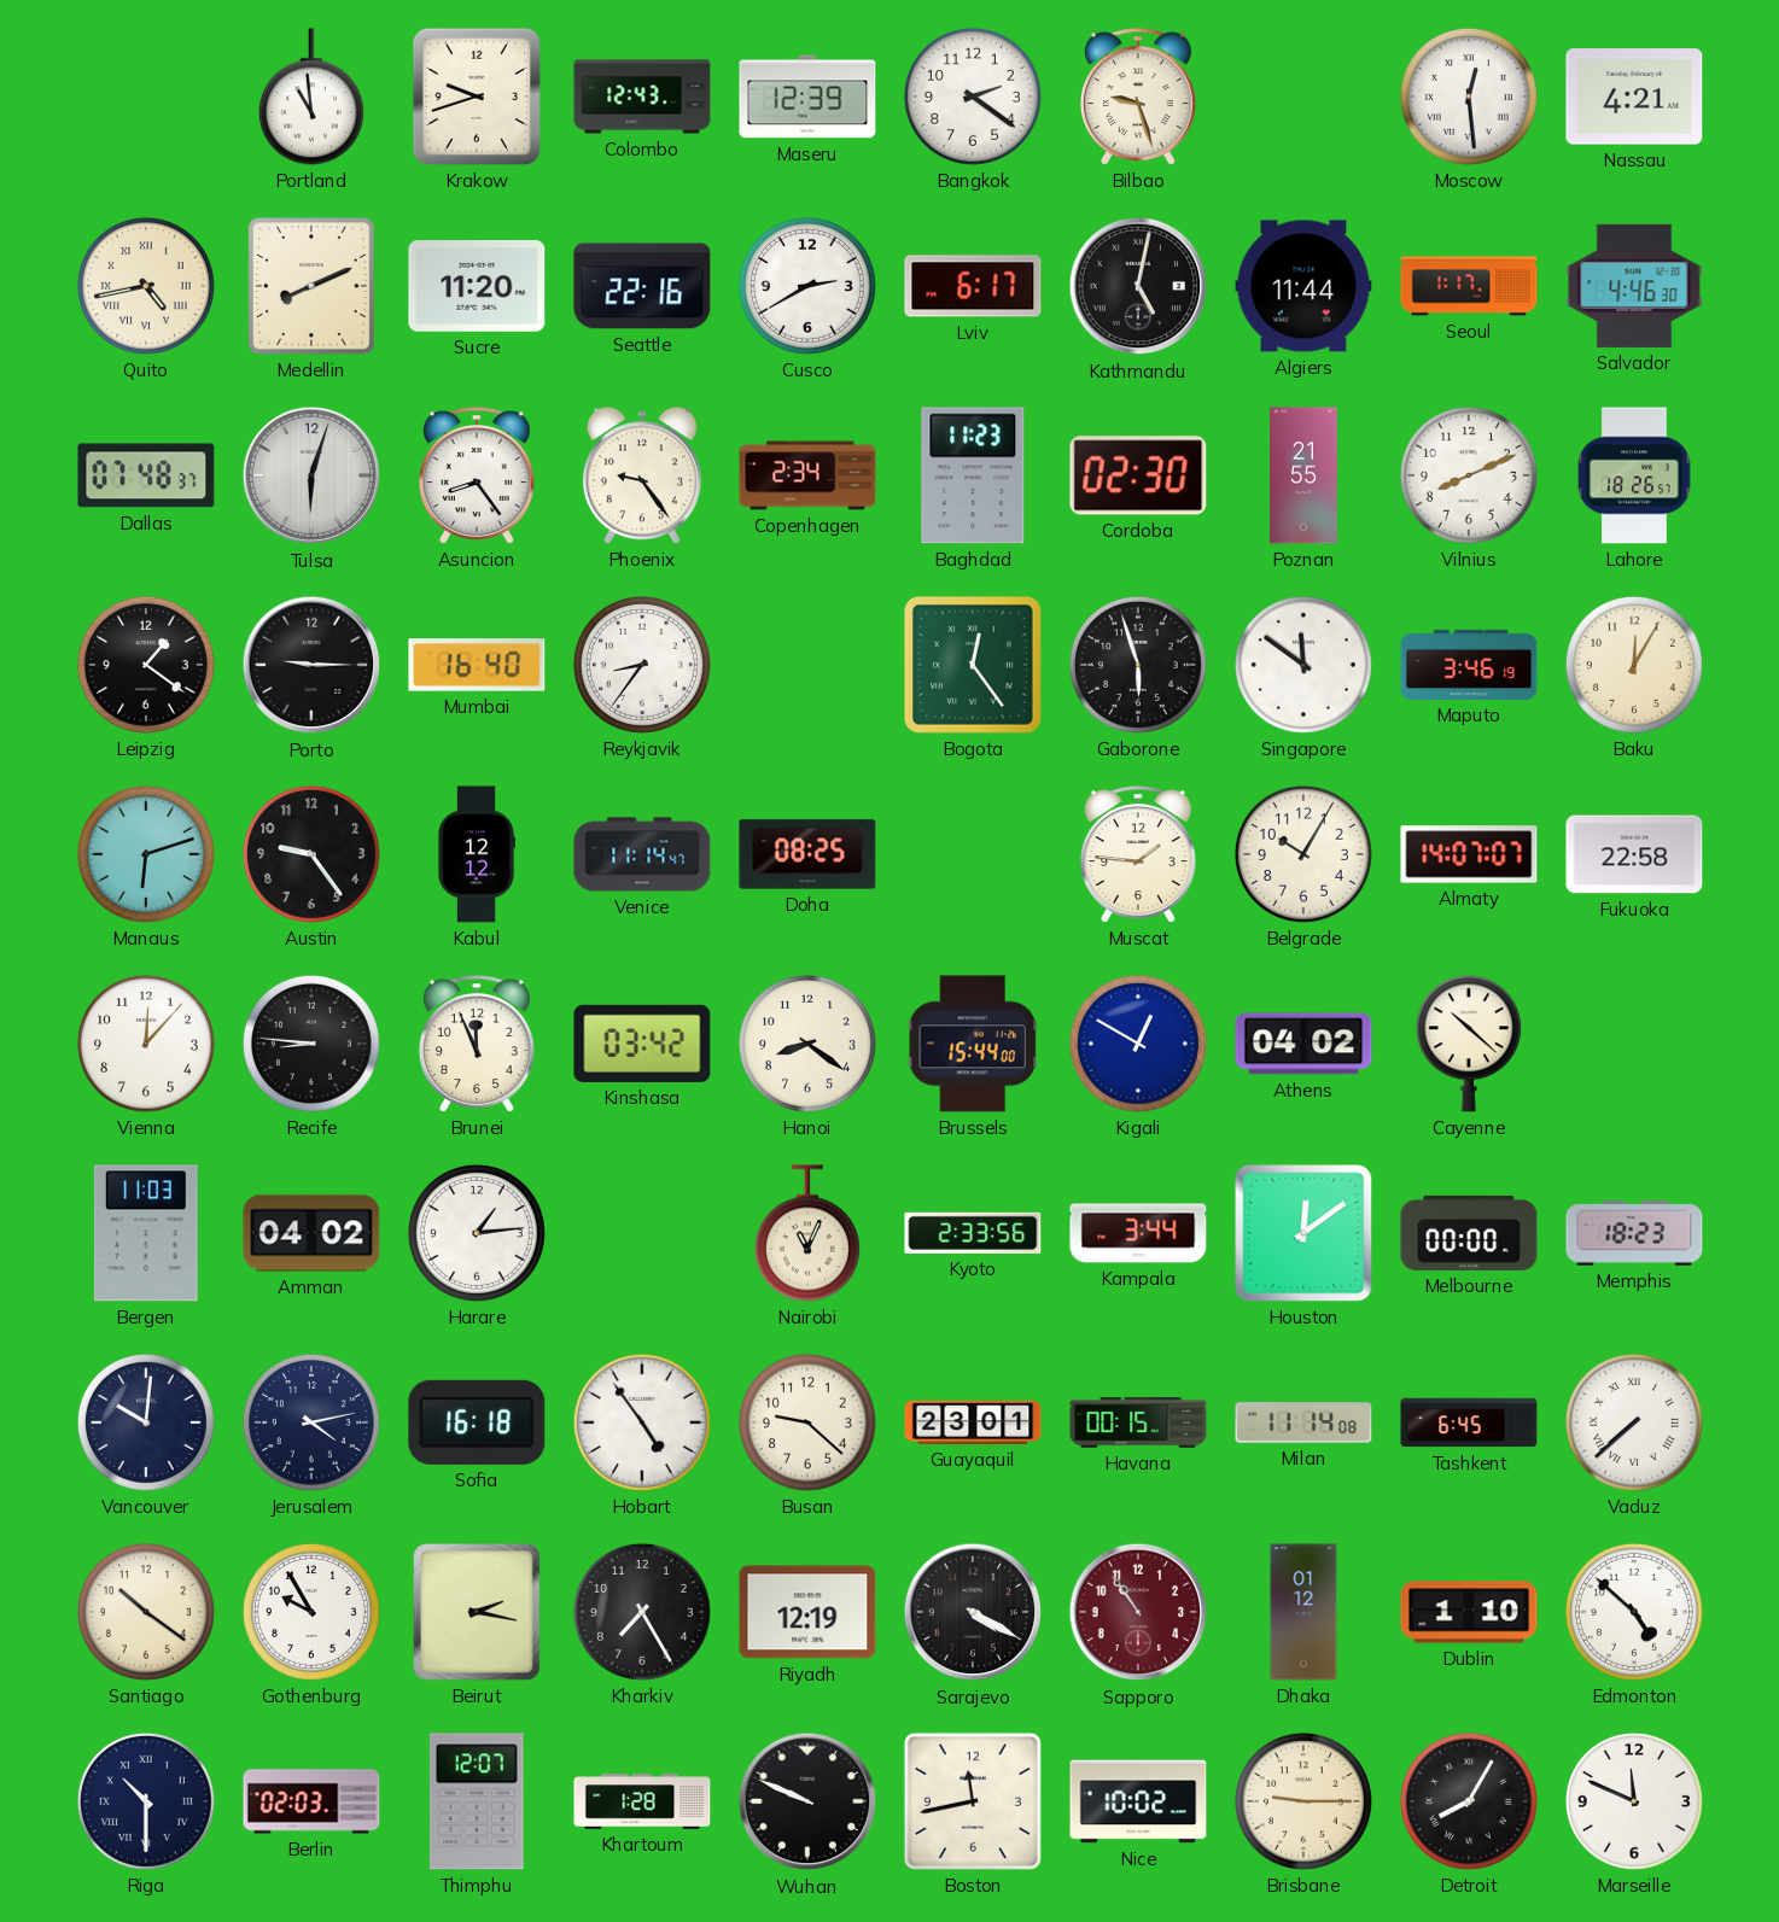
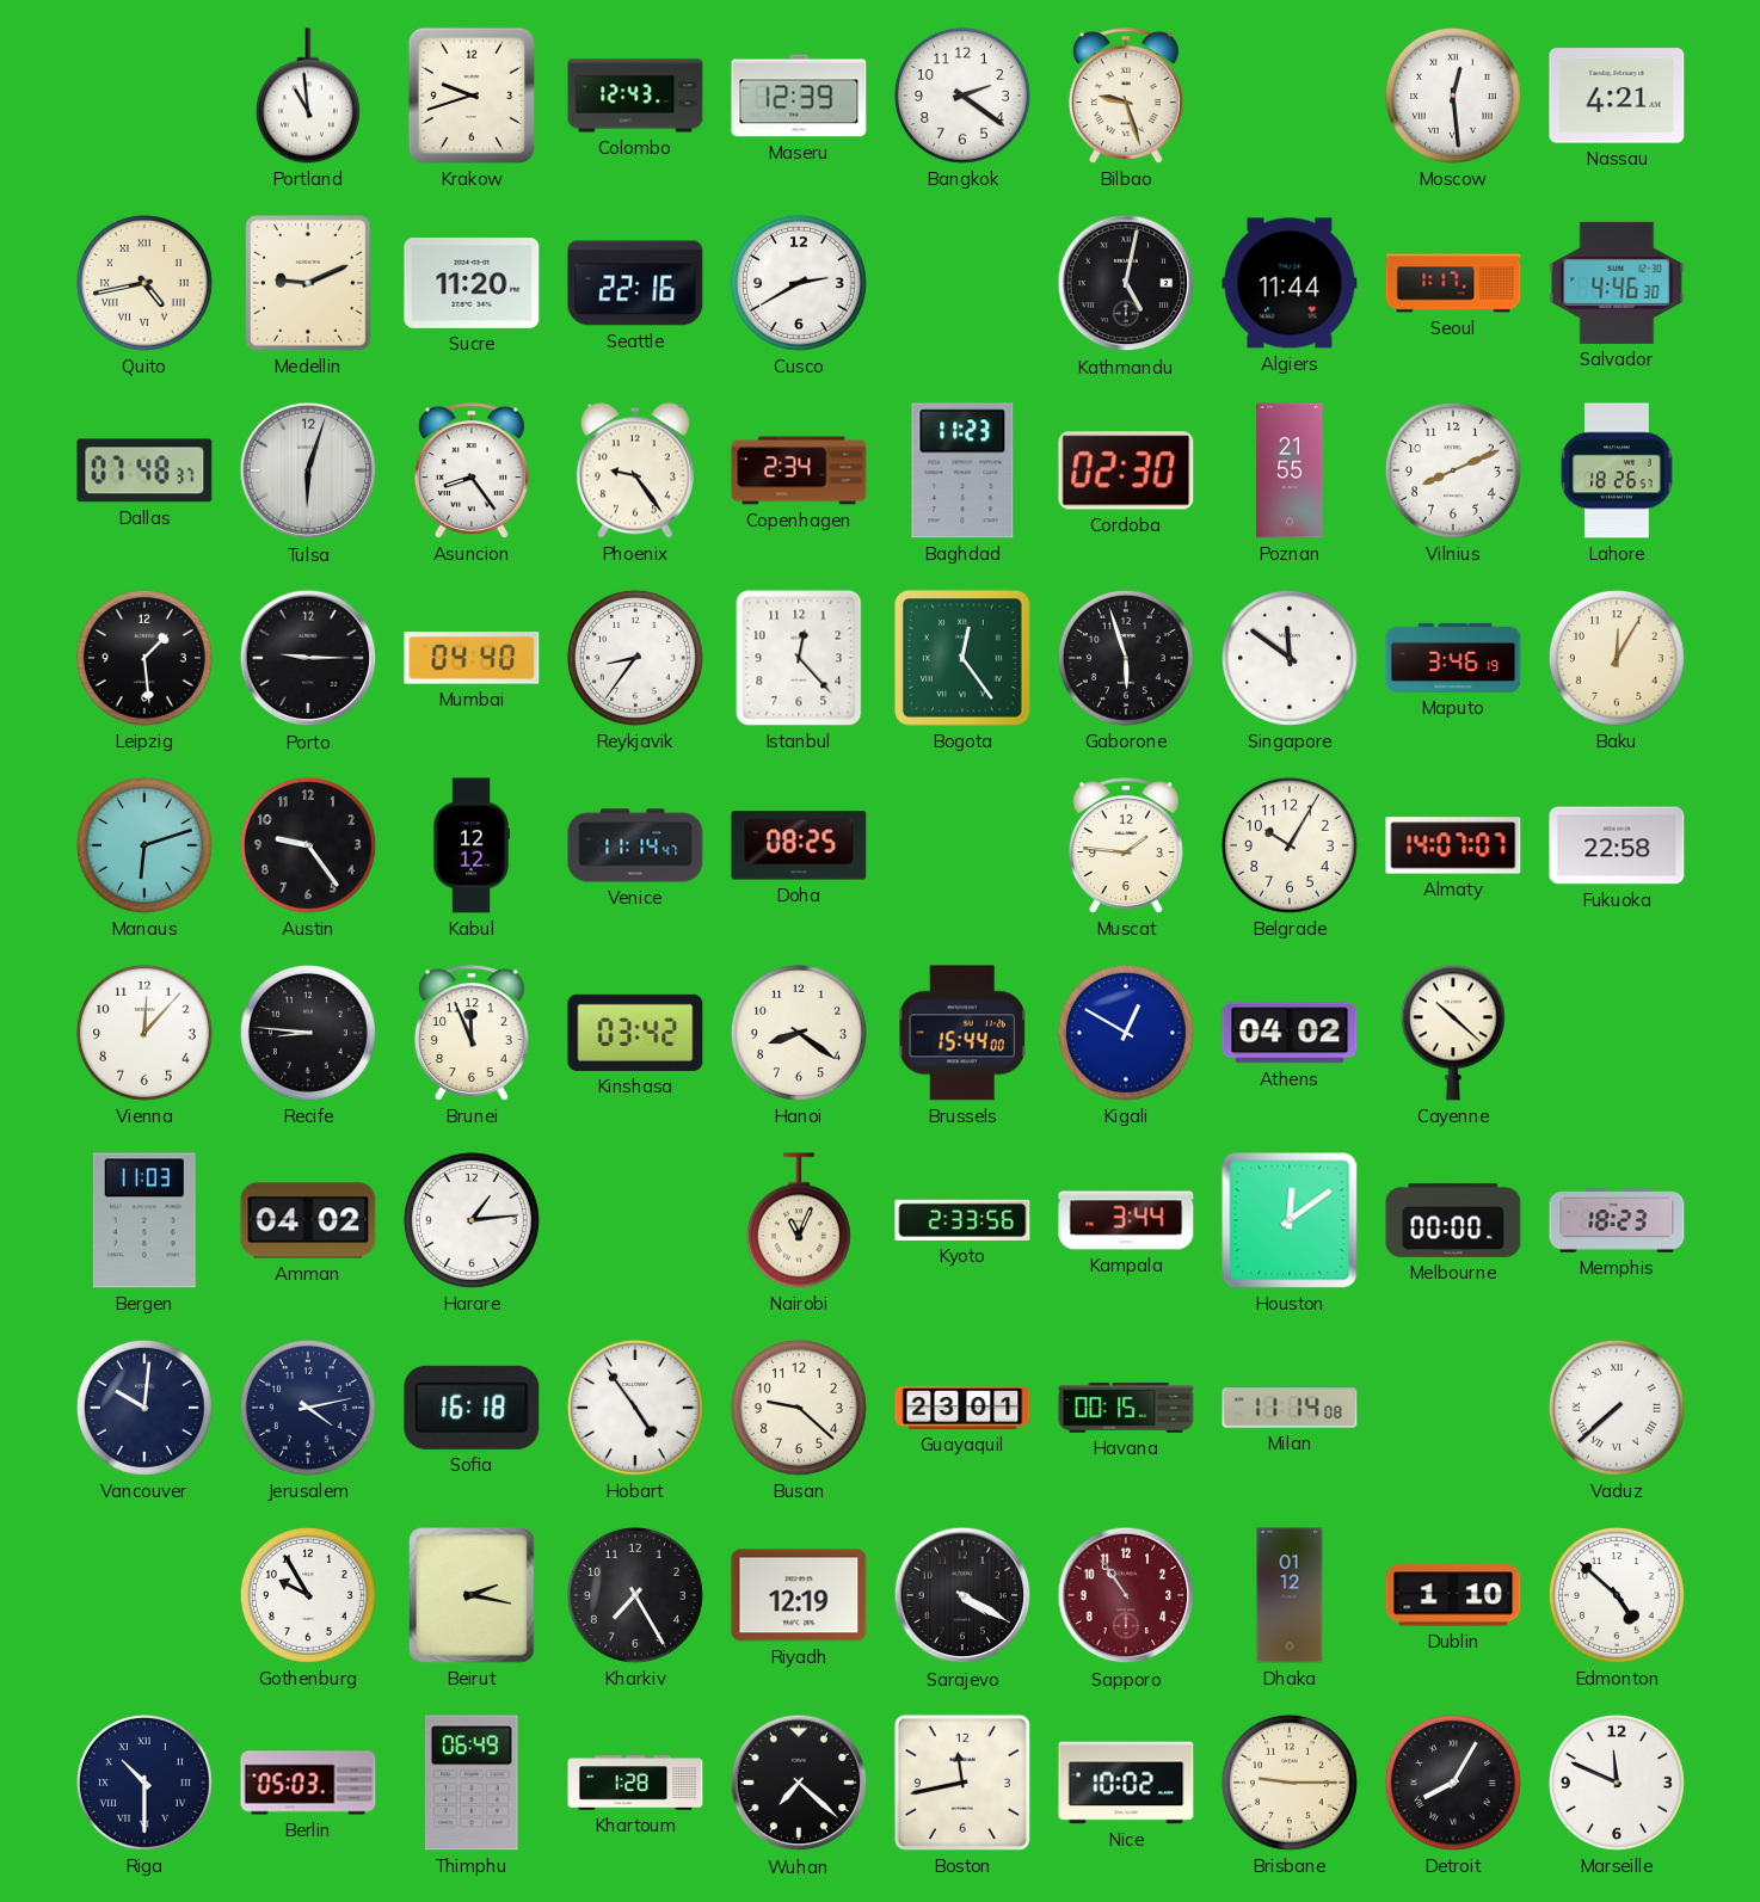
Medellin: 8:11 -> 9:11 (308, 283)
Lviv: 6:17 -> none (973, 286)
Leipzig: 1:21 -> 1:29 (144, 658)
Mumbai: 16:40 -> 04:40 (472, 658)
Istanbul: none -> 12:23 (799, 658)
Tashkent: 6:45 -> none (1469, 1422)
Santiago: 10:21 -> none (146, 1612)
Berlin: 02:03 -> 05:03 (308, 1783)
Thimphu: 12:07 -> 06:49 (472, 1783)
Wuhan: 9:49 -> 7:22 (799, 1783)
